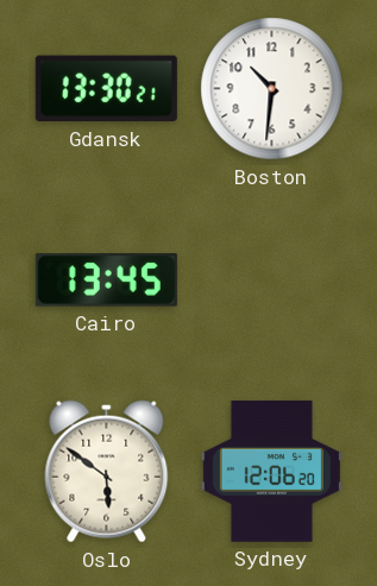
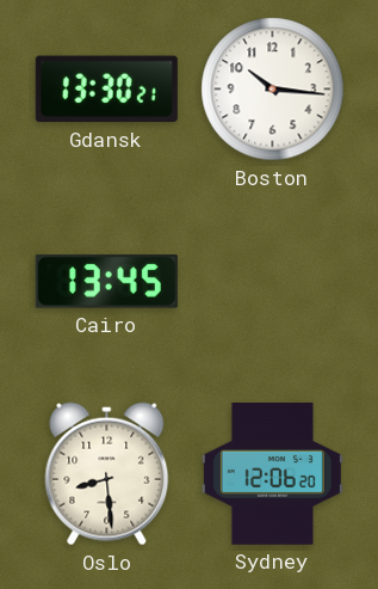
Boston: 10:31 -> 10:16 (273, 90)
Oslo: 5:51 -> 8:29 (107, 474)
